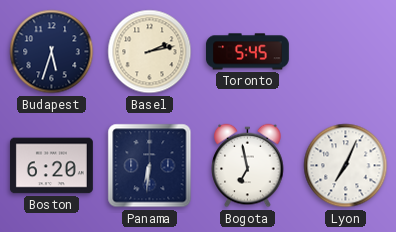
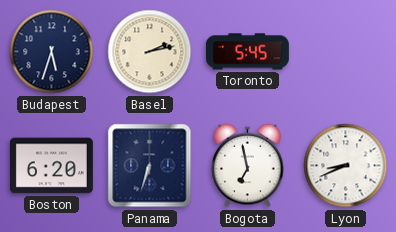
Panama: 6:31 -> 6:33 (150, 166)
Lyon: 7:04 -> 8:41 (346, 166)
